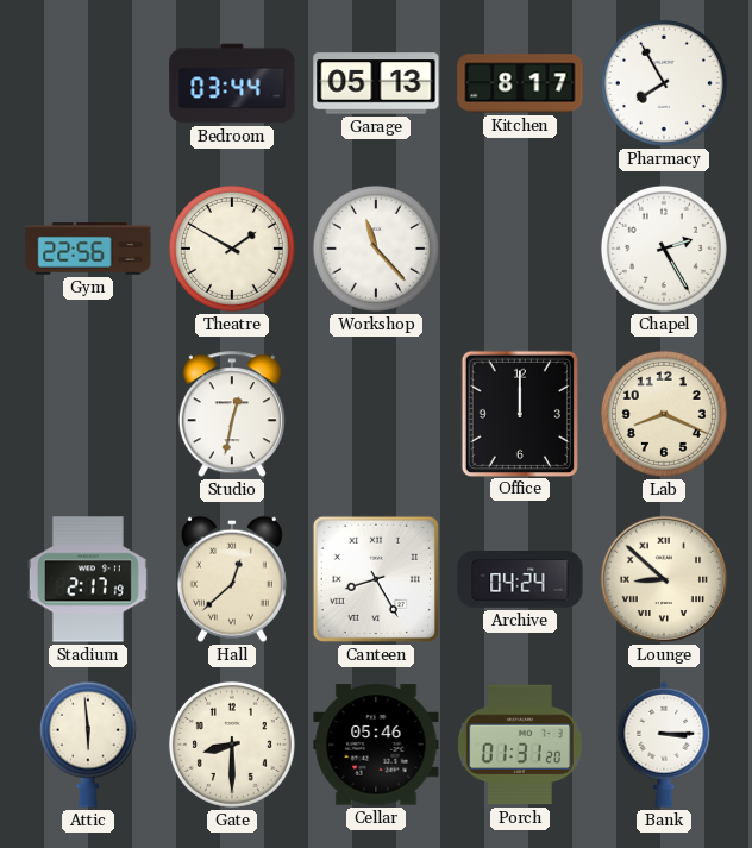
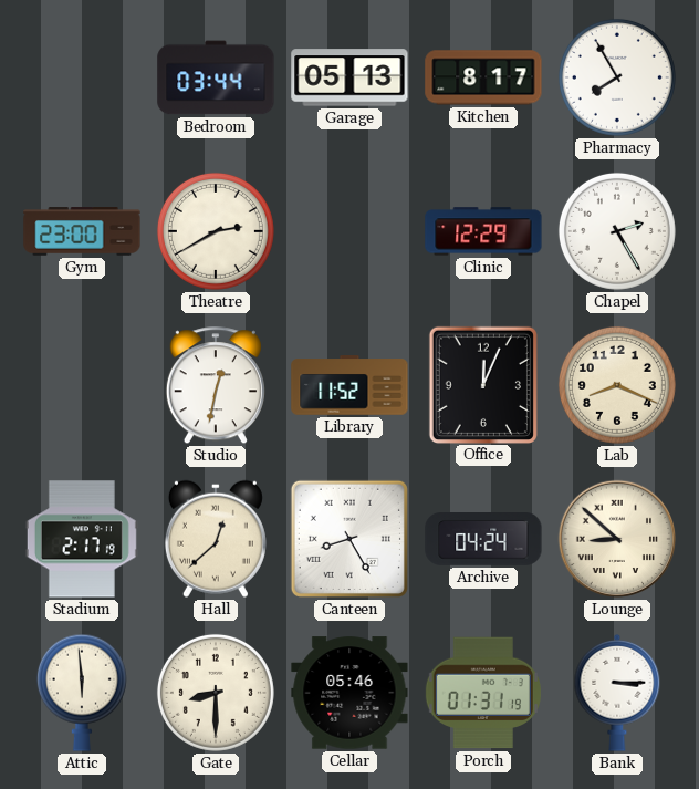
Gym: 22:56 -> 23:00 (82, 231)
Theatre: 1:50 -> 2:40 (216, 231)
Workshop: 11:23 -> none (376, 249)
Clinic: none -> 12:29 (483, 231)
Library: none -> 11:52 (349, 385)
Office: 12:00 -> 12:04 (482, 384)
Porch: 01:31:20 -> 01:31:19 (483, 693)
